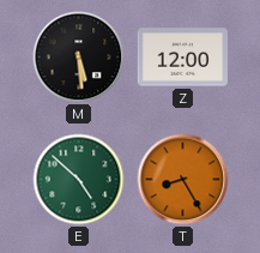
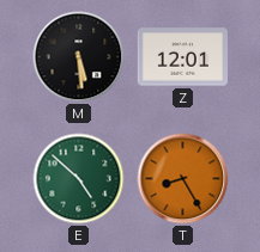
Z: 12:00 -> 12:01 (182, 57)
